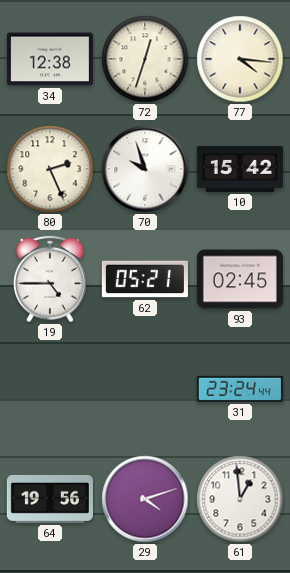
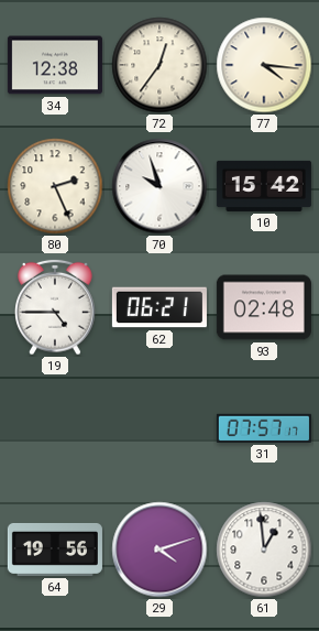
72: 12:33 -> 12:36 (159, 65)
62: 05:21 -> 06:21 (159, 307)
93: 02:45 -> 02:48 (264, 307)
31: 23:24 -> 07:57 (264, 428)
